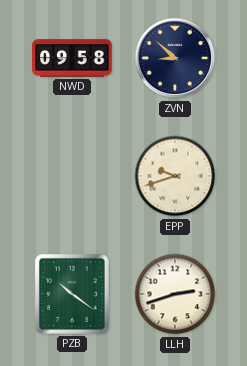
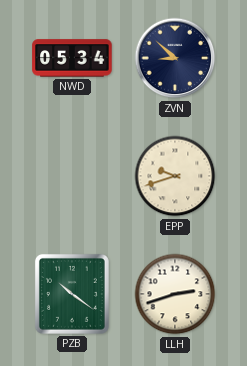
NWD: 09:58 -> 05:34 (72, 58)
